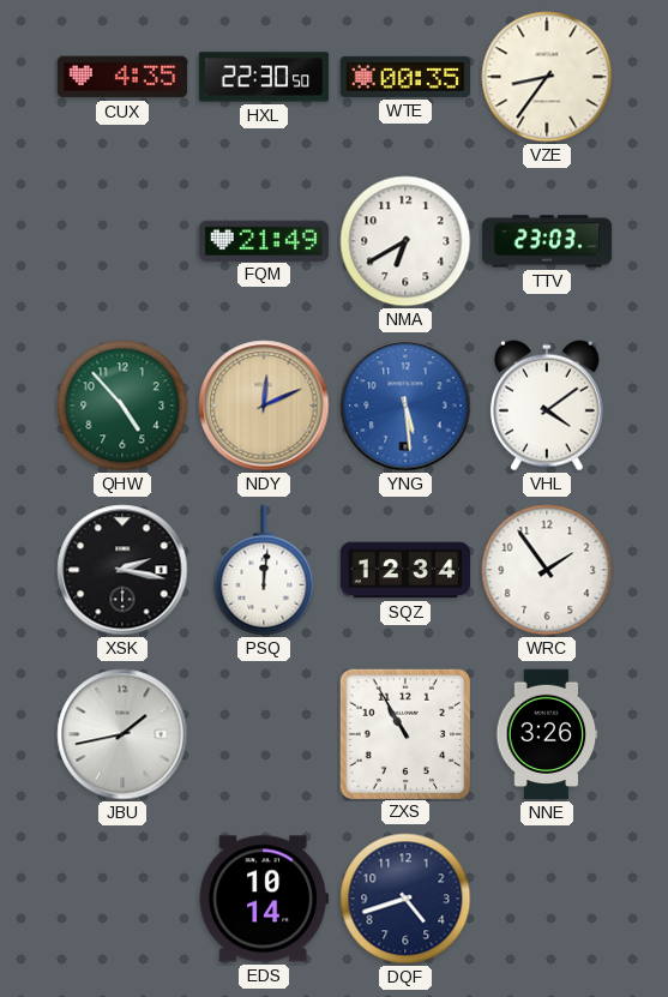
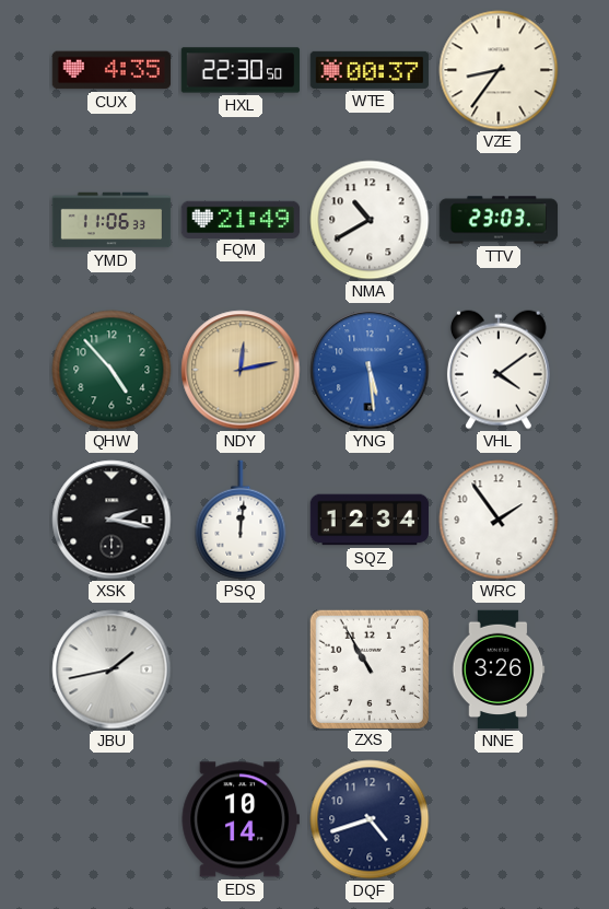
WTE: 00:35 -> 00:37 (370, 70)
YMD: none -> 11:06 (112, 220)
NMA: 6:40 -> 10:40 (370, 220)
NDY: 12:11 -> 12:13 (241, 370)
